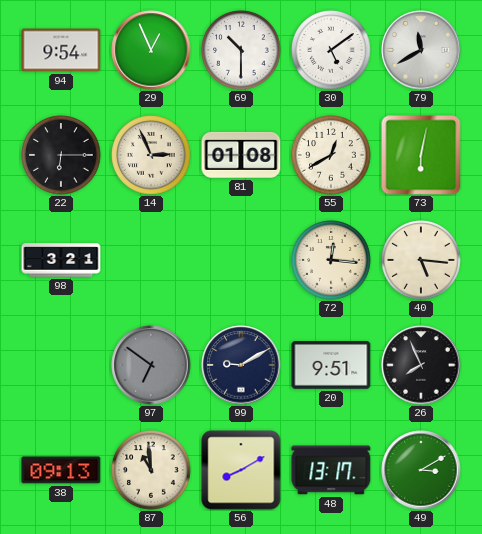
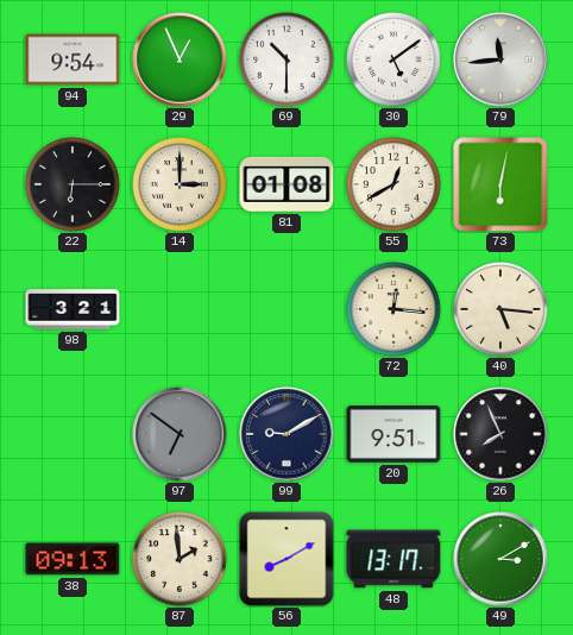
79: 11:40 -> 11:44 (500, 59)
14: 2:56 -> 3:00 (180, 184)
87: 10:59 -> 1:59 (180, 559)
